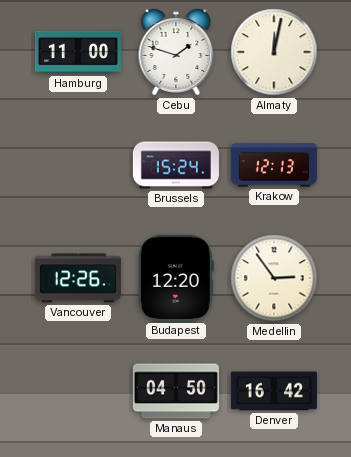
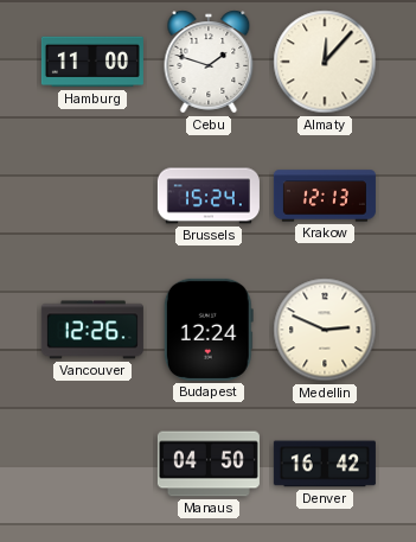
Almaty: 12:02 -> 12:07 (325, 62)
Budapest: 12:20 -> 12:24 (209, 330)
Medellin: 2:54 -> 2:49 (325, 330)
